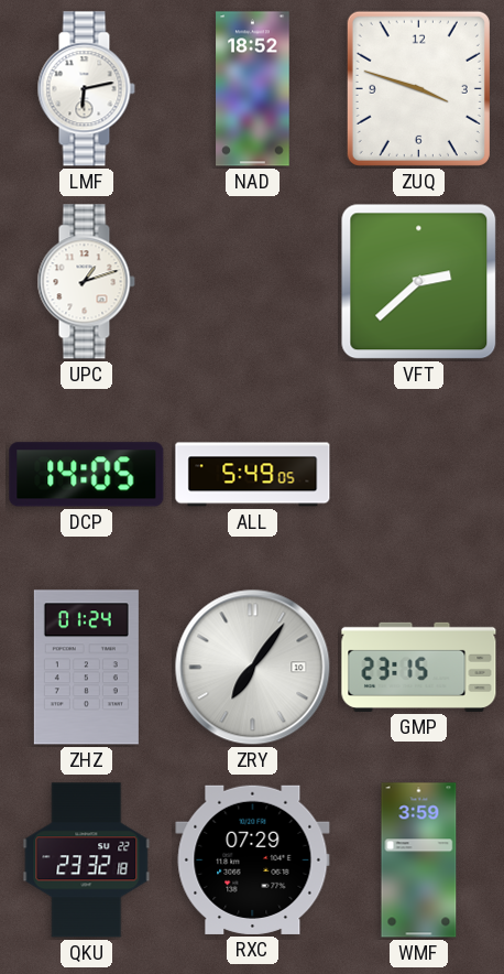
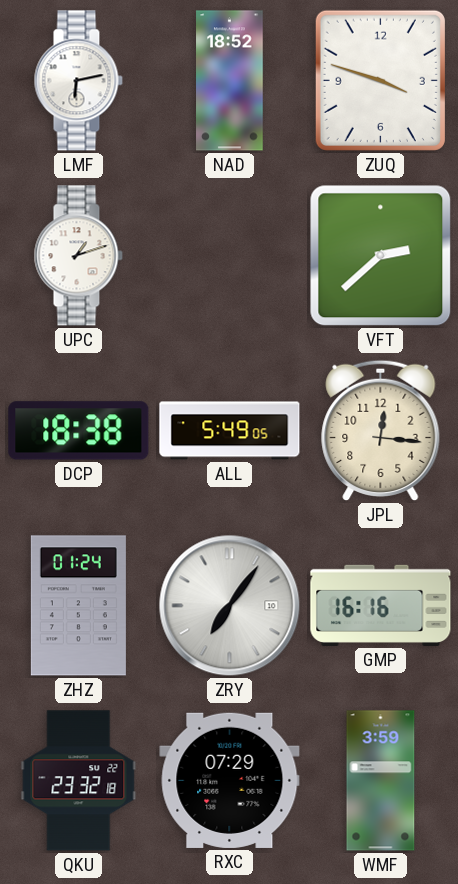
DCP: 14:05 -> 18:38 (79, 431)
JPL: none -> 12:16 (381, 431)
GMP: 23:15 -> 16:16 (381, 605)
